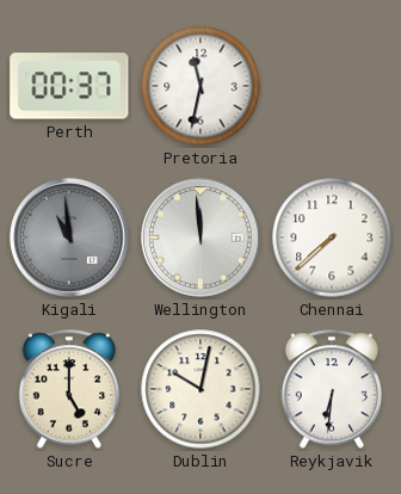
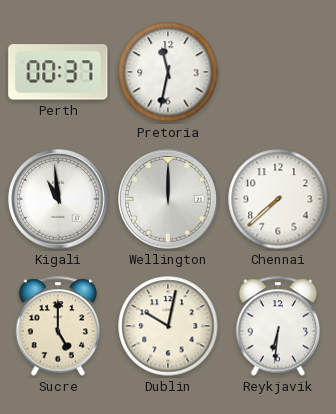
Kigali dial: grey -> white (58, 199)
Wellington: 11:59 -> 12:00 (168, 199)
